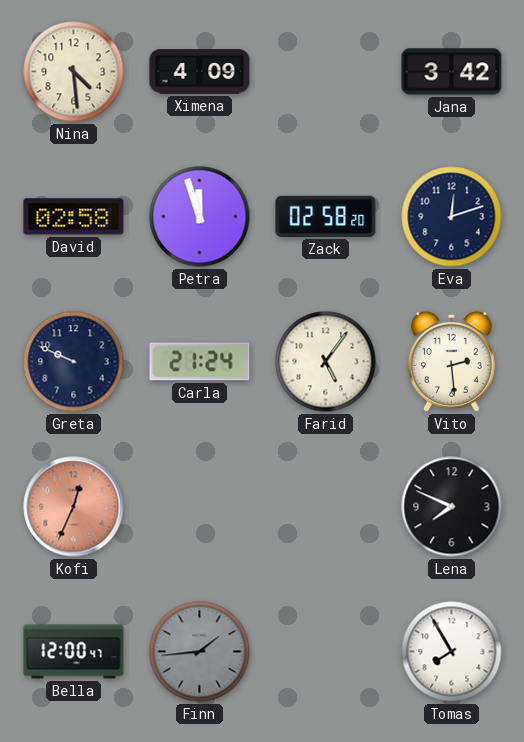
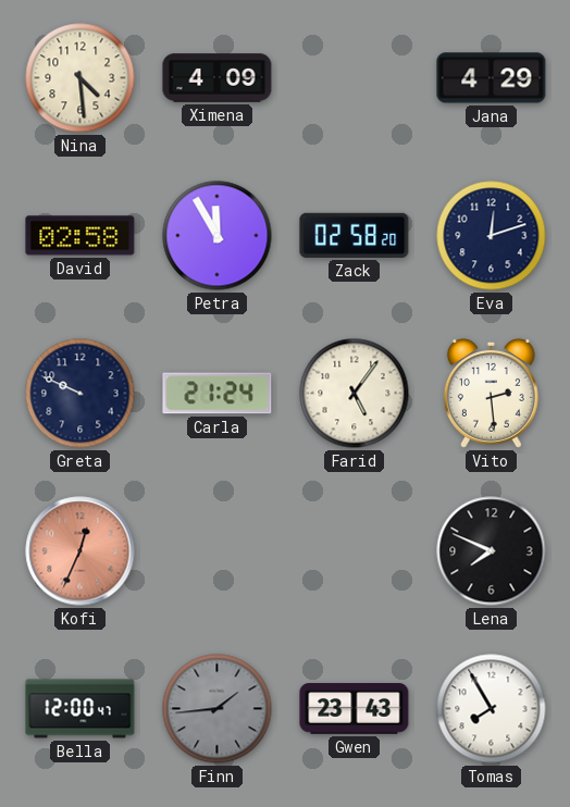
Jana: 3:42 -> 4:29 (492, 78)
Petra: 11:57 -> 11:55 (218, 236)
Gwen: none -> 23:43 (355, 709)
